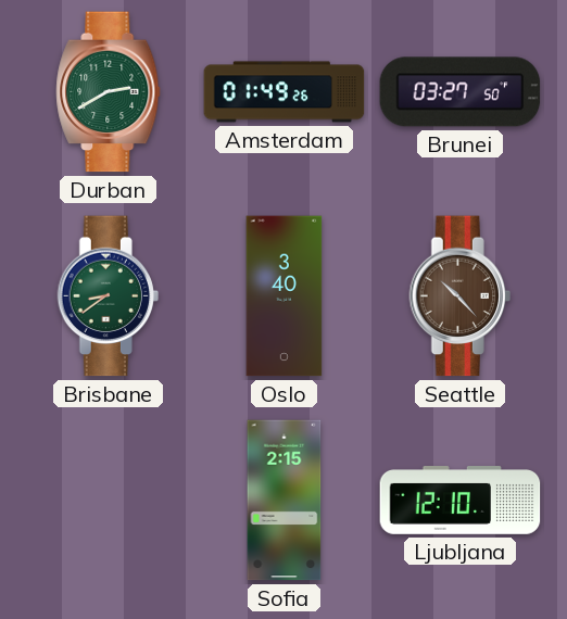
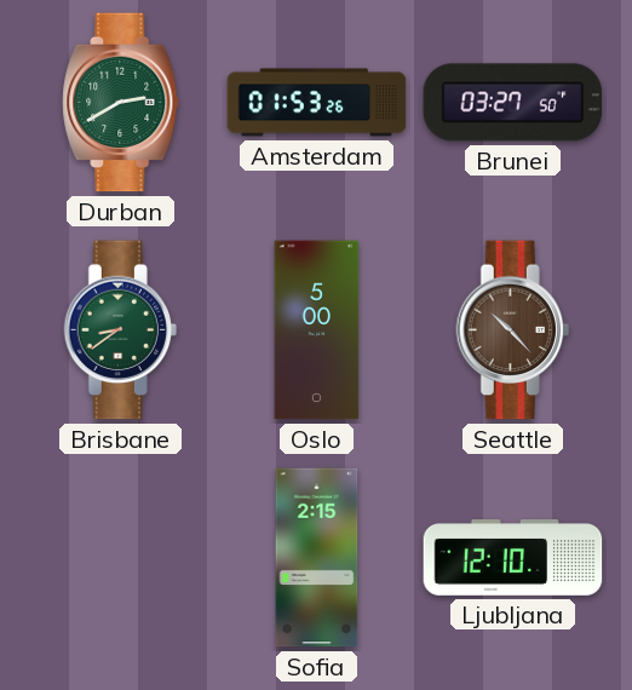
Amsterdam: 01:49 -> 01:53 (317, 103)
Oslo: 3:40 -> 5:00 (317, 330)
